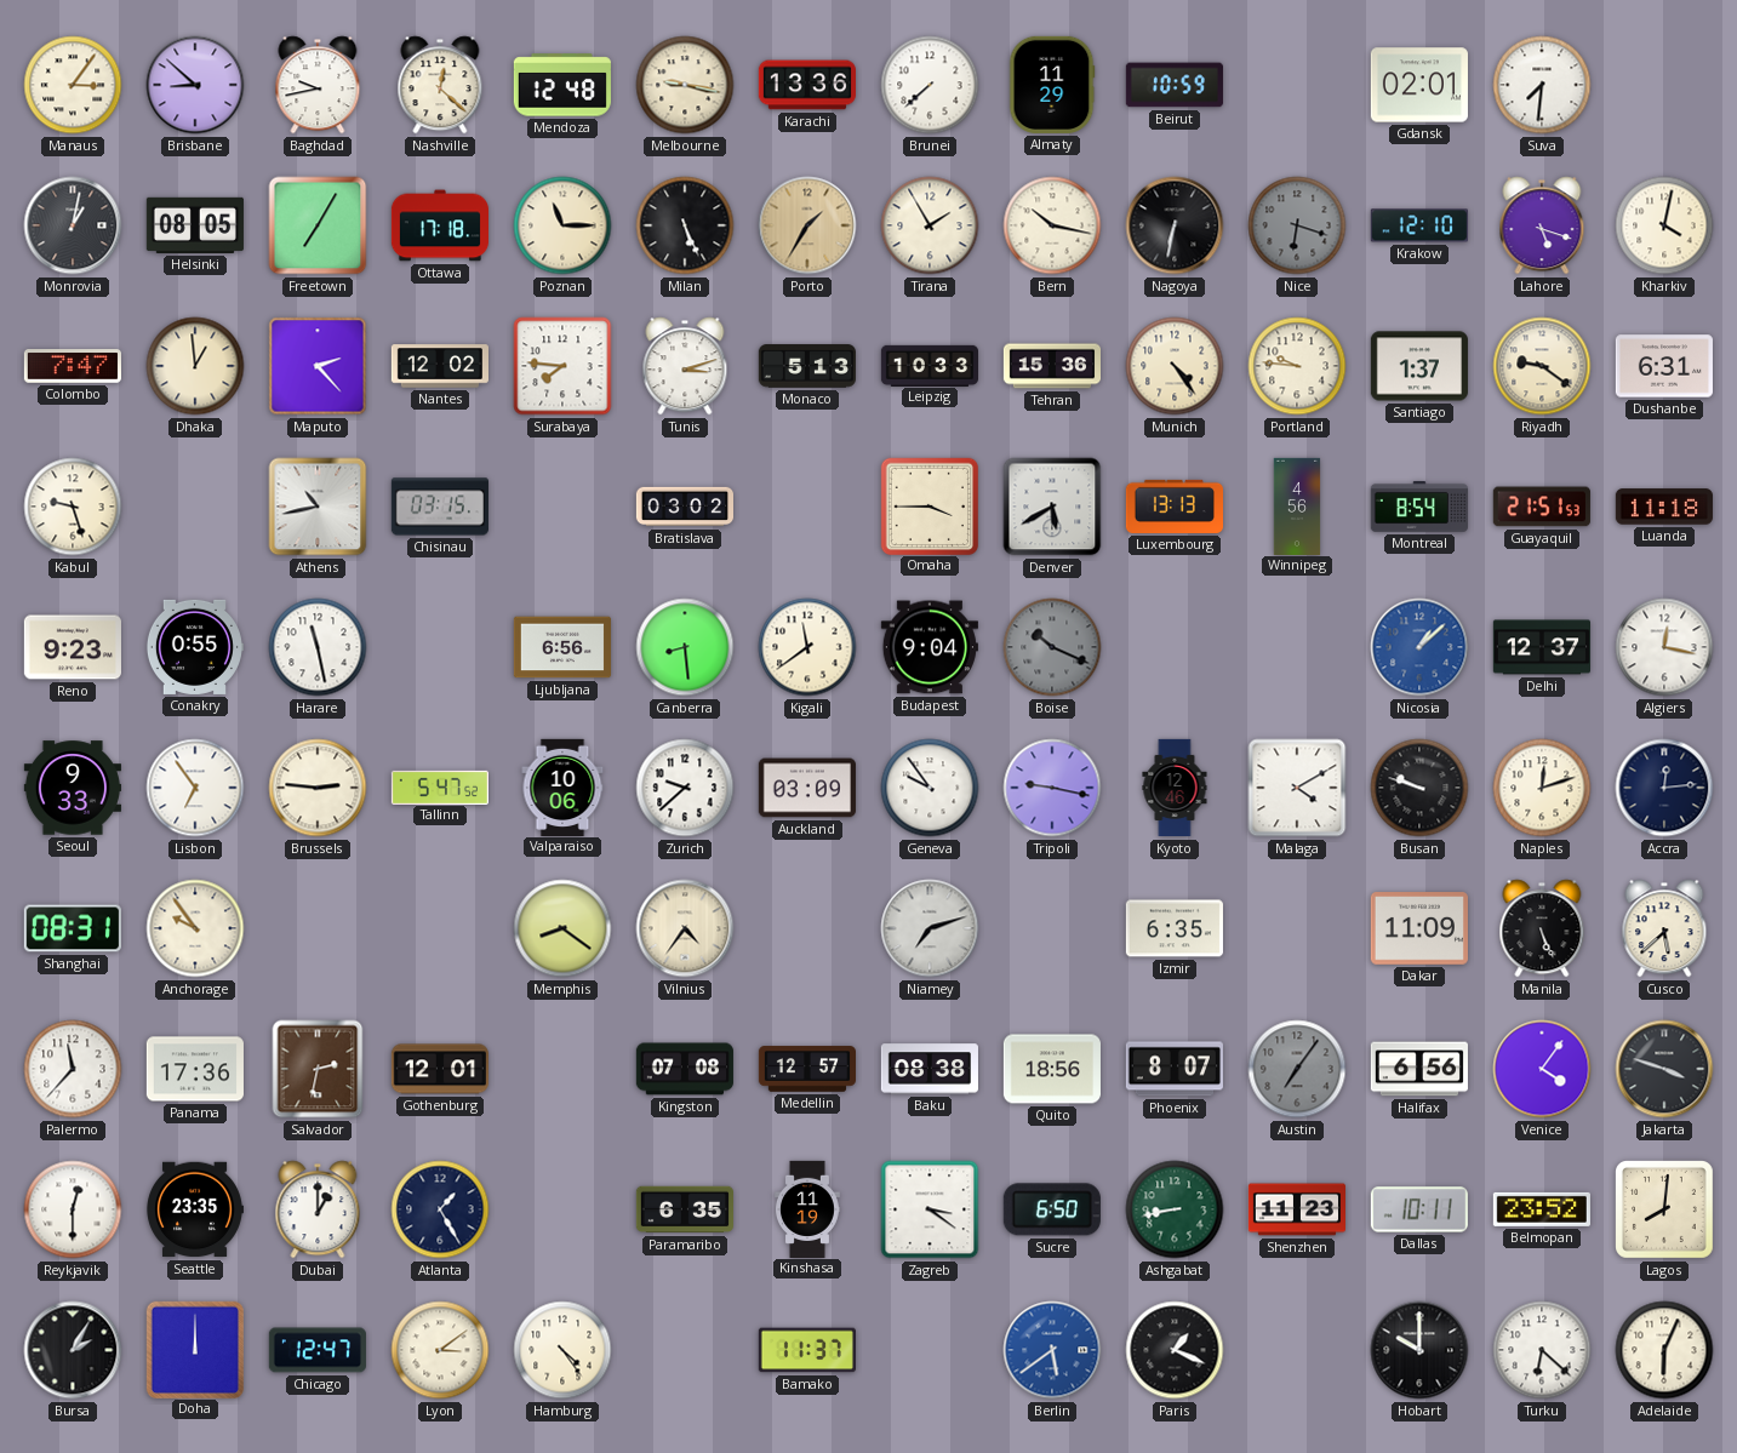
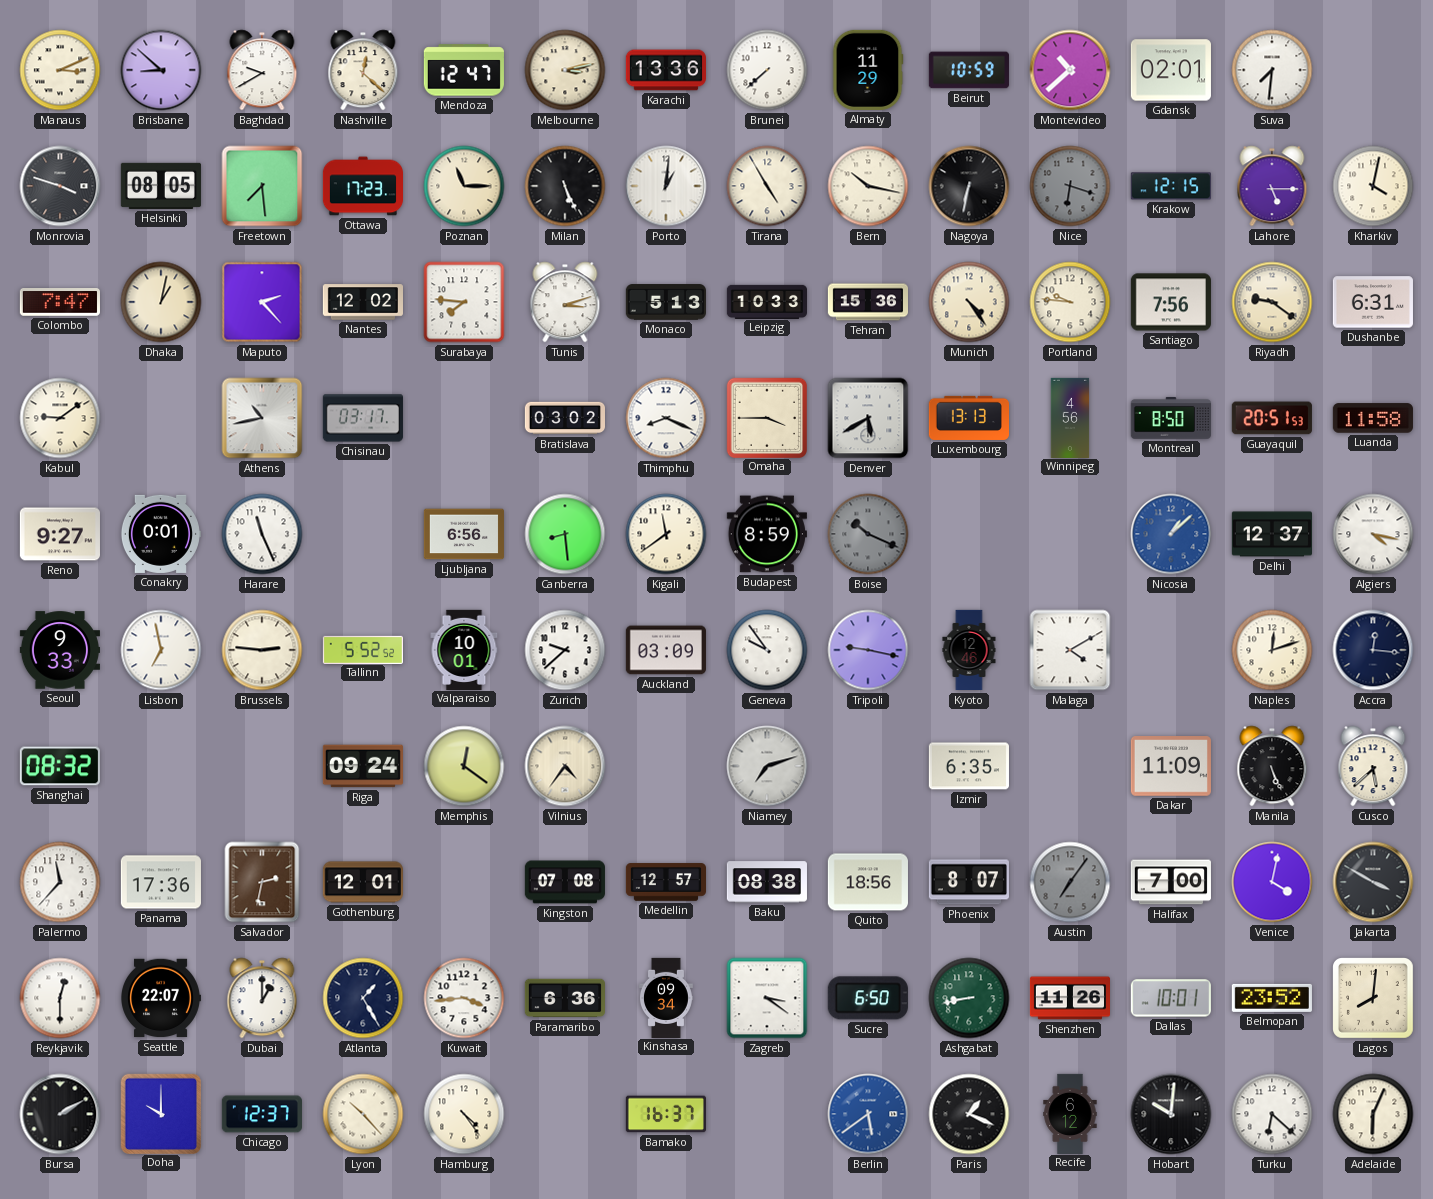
Manaus: 3:06 -> 3:11 (60, 70)
Baghdad: 9:43 -> 9:40 (262, 70)
Mendoza: 12:48 -> 12:47 (464, 70)
Melbourne: 9:17 -> 3:13 (565, 70)
Montevideo: none -> 10:38 (1070, 70)
Monrovia: 1:02 -> 3:48 (60, 186)
Freetown: 7:05 -> 7:29 (262, 186)
Ottawa: 17:18 -> 17:23 (362, 186)
Porto: 1:35 -> 1:01 (666, 186)
Porto dial: champagne -> white (666, 186)
Tirana: 1:55 -> 4:55 (767, 186)
Krakow: 12:10 -> 12:15 (1171, 186)
Lahore: 5:18 -> 5:15 (1272, 186)
Dhaka: 12:59 -> 1:02 (161, 302)
Santiago: 1:37 -> 7:56 (1171, 302)
Kabul: 9:27 -> 9:09 (60, 418)
Chisinau: 03:15 -> 03:17 (363, 418)
Thimphu: none -> 8:19 (666, 418)
Montreal: 8:54 -> 8:50 (1171, 418)
Guayaquil: 21:51 -> 20:51 (1272, 418)
Luanda: 11:18 -> 11:58 (1373, 418)
Reno: 9:23 -> 9:27 (60, 534)
Conakry: 0:55 -> 0:01 (160, 534)
Harare: 11:28 -> 11:26 (262, 534)
Budapest: 9:04 -> 8:59 (767, 534)
Algiers: 12:17 -> 4:17 (1373, 534)
Lisbon: 6:54 -> 6:58 (161, 650)
Tallinn: 5:47 -> 5:52 (362, 649)
Valparaiso: 10:06 -> 10:01 (464, 649)
Busan: 9:48 -> none (1419, 788)
Accra: 12:14 -> 12:16 (1373, 650)
Shanghai: 08:31 -> 08:32 (60, 766)
Anchorage: 9:54 -> none (195, 928)
Riga: none -> 09:24 (363, 766)
Memphis: 8:21 -> 12:21 (464, 766)
Halifax: 6:56 -> 7:00 (1171, 882)
Venice: 4:06 -> 4:02 (1272, 882)
Jakarta: 3:48 -> 3:50 (1373, 882)
Seattle: 23:35 -> 22:07 (161, 998)
Kuwait: none -> 3:44 (464, 998)
Paramaribo: 6:35 -> 6:36 (564, 998)
Kinshasa: 11:19 -> 09:34 (667, 997)
Shenzhen: 11:23 -> 11:26 (1069, 998)
Dallas: 10:11 -> 10:01 (1171, 998)
Bursa: 2:05 -> 2:10 (60, 1114)
Doha: 12:00 -> 10:00 (160, 1113)
Chicago: 12:47 -> 12:37 (262, 1114)
Lyon: 3:09 -> 10:23 (363, 1114)
Bamako: 11:37 -> 16:37 (666, 1114)
Recife: none -> 6:12 (1070, 1113)
Hobart: 10:00 -> 10:01 (1171, 1114)
